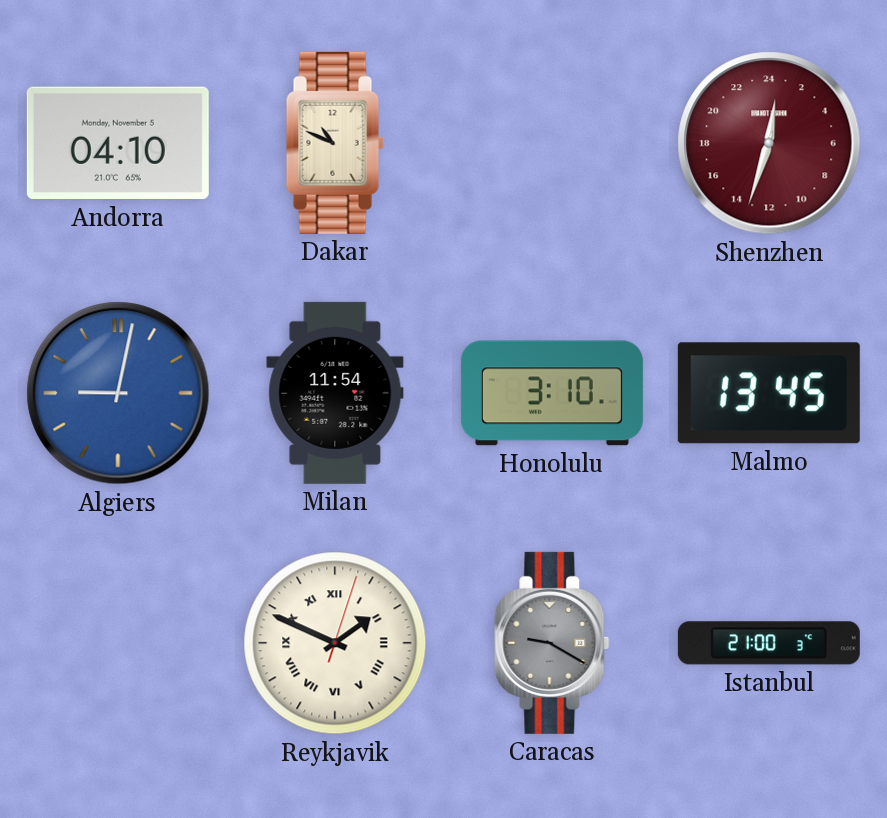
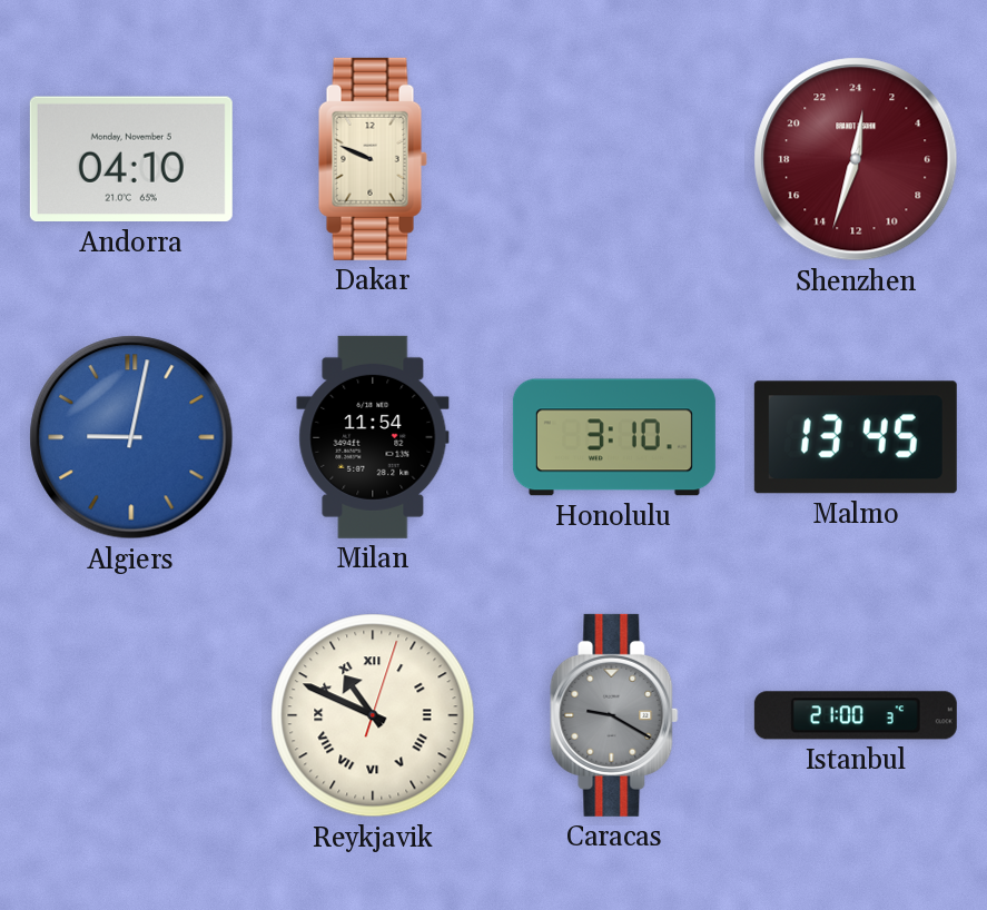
Dakar: 10:49 -> 9:49 (373, 159)
Reykjavik: 1:49 -> 10:49 (373, 715)
